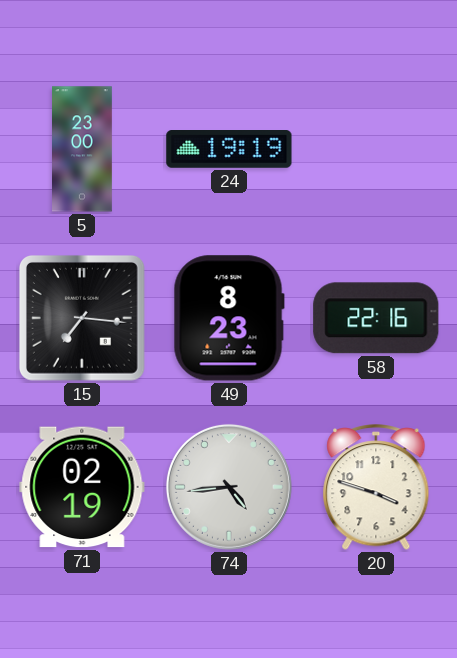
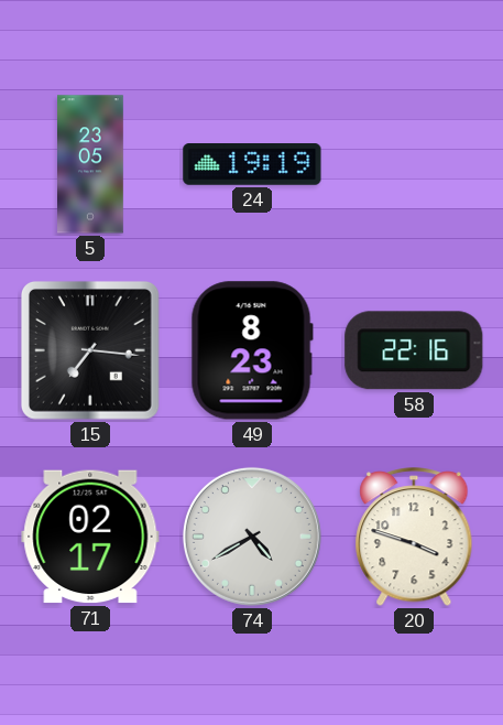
5: 23:00 -> 23:05 (91, 164)
71: 02:19 -> 02:17 (90, 537)
74: 4:44 -> 4:40 (252, 537)
